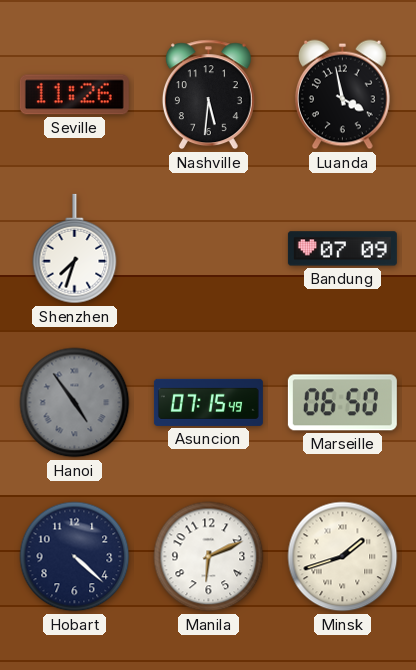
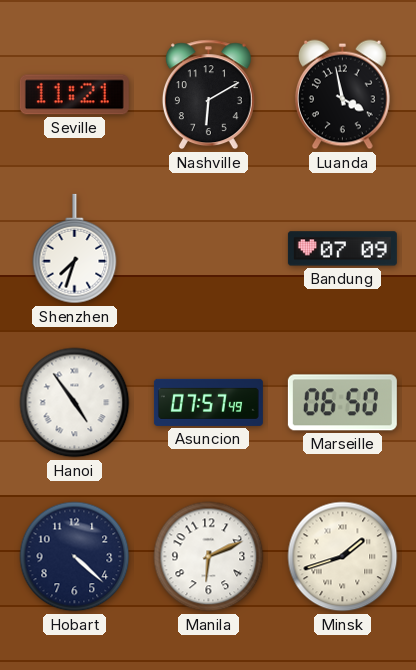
Seville: 11:26 -> 11:21 (74, 95)
Nashville: 5:31 -> 6:10 (208, 95)
Hanoi dial: grey -> white (75, 403)
Asuncion: 07:15 -> 07:57 (208, 402)
